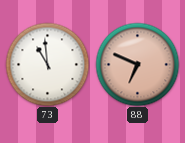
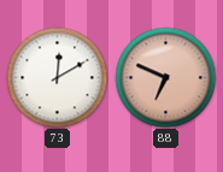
73: 10:59 -> 12:10 (57, 77)
